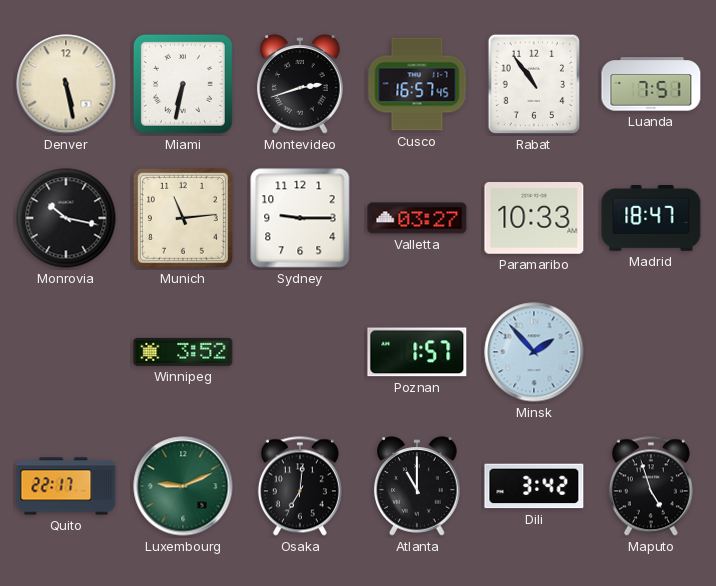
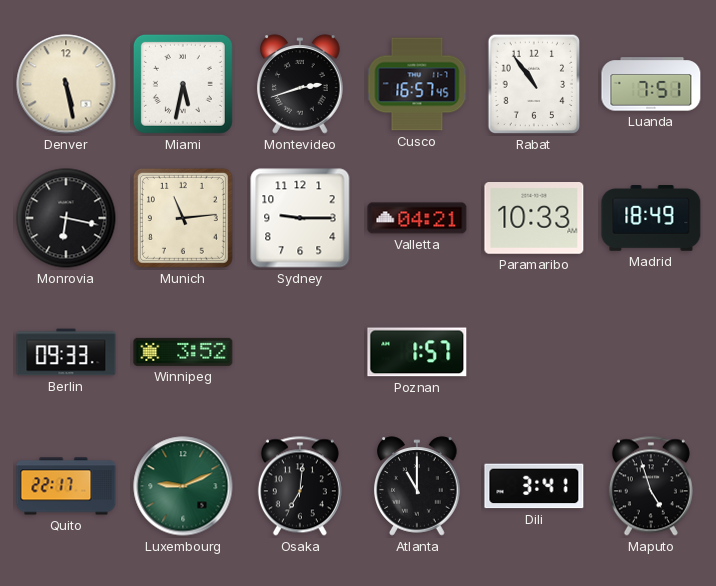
Miami: 6:32 -> 5:32 (183, 84)
Monrovia: 10:17 -> 6:17 (66, 218)
Valletta: 03:27 -> 04:21 (417, 218)
Madrid: 18:47 -> 18:49 (651, 219)
Berlin: none -> 09:33 (66, 352)
Minsk: 1:53 -> none (534, 352)
Dili: 3:42 -> 3:41 (534, 486)
